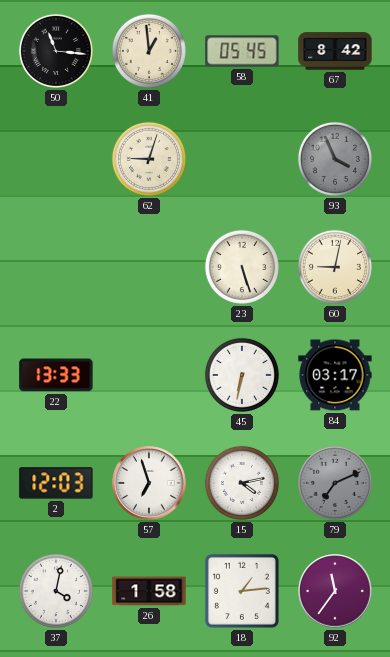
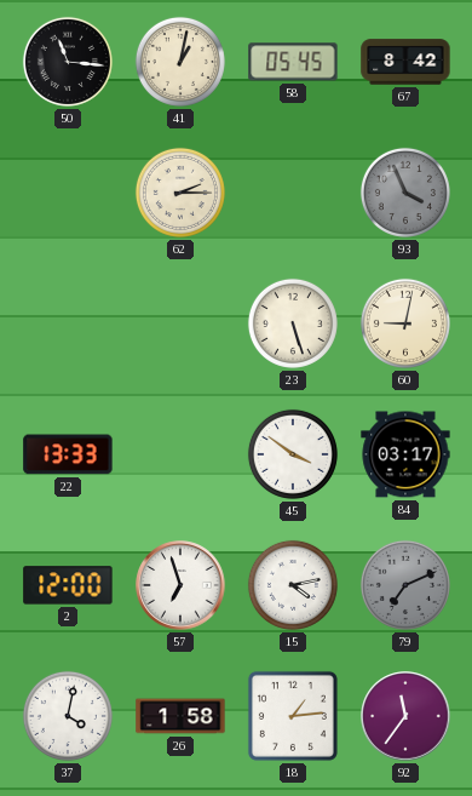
41: 12:59 -> 1:02 (180, 62)
62: 9:03 -> 2:15 (180, 193)
45: 6:32 -> 3:51 (293, 454)
2: 12:03 -> 12:00 (68, 585)
